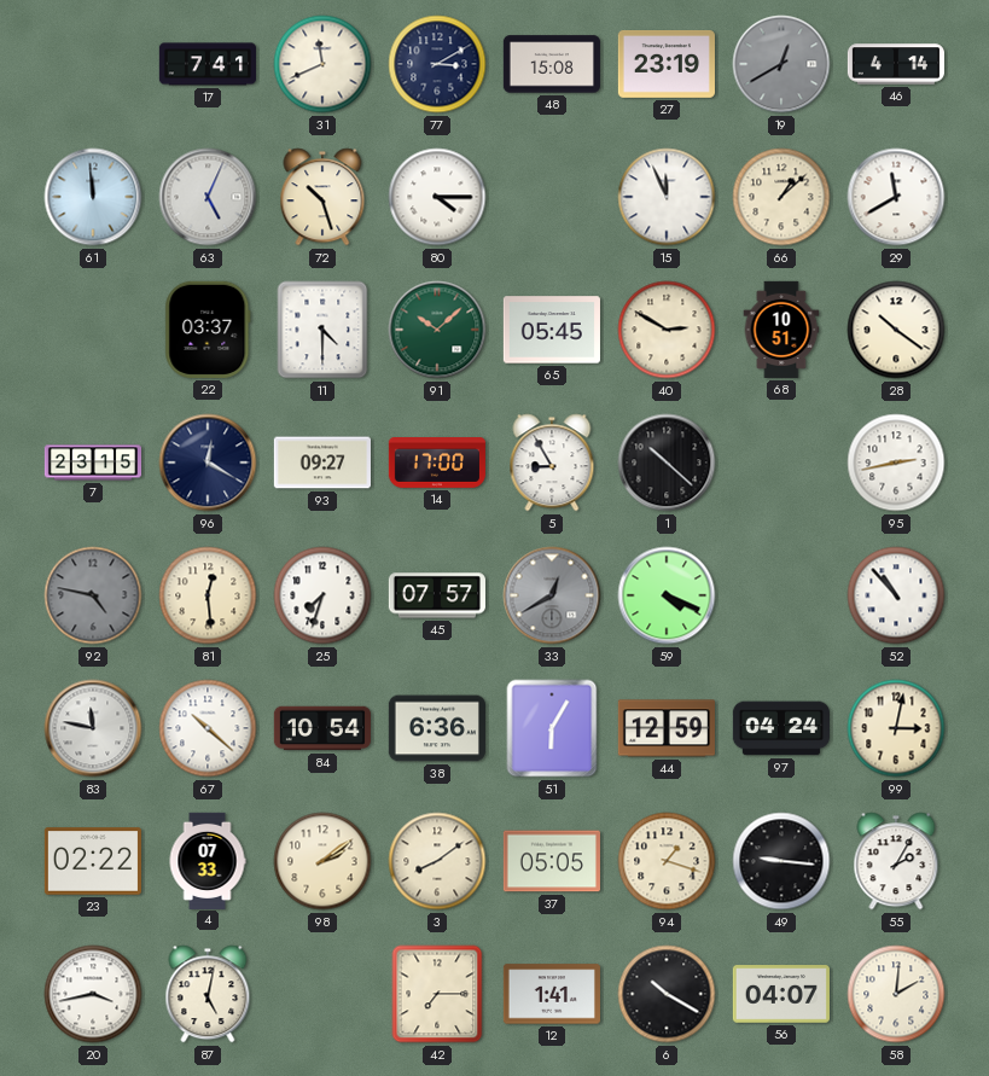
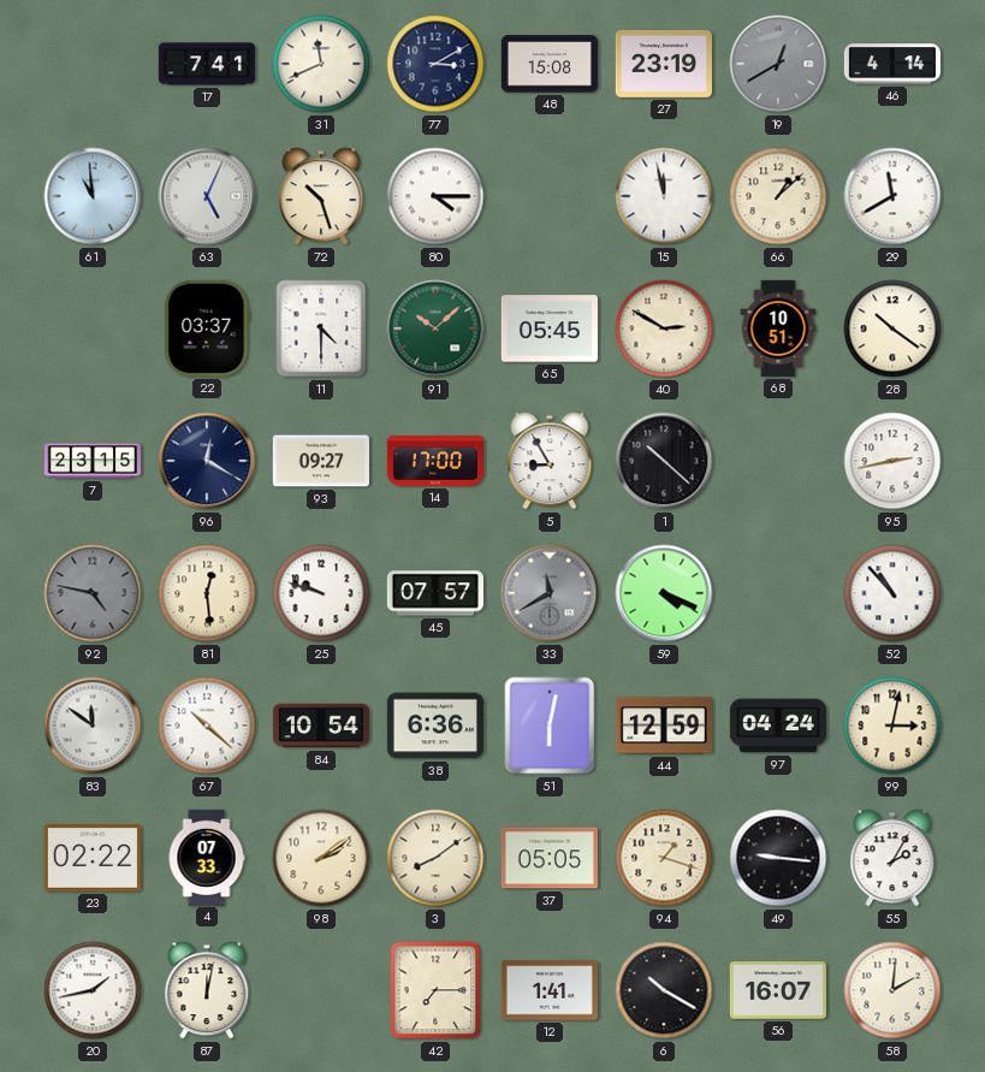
61: 11:59 -> 10:59 (93, 196)
15: 11:56 -> 11:58 (664, 196)
25: 7:33 -> 9:48 (321, 593)
33: 12:40 -> 11:40 (550, 593)
83: 11:47 -> 11:51 (93, 725)
51: 6:05 -> 6:02 (550, 725)
20: 3:43 -> 1:43 (93, 990)
87: 5:02 -> 12:02 (207, 990)
56: 04:07 -> 16:07 (778, 990)
